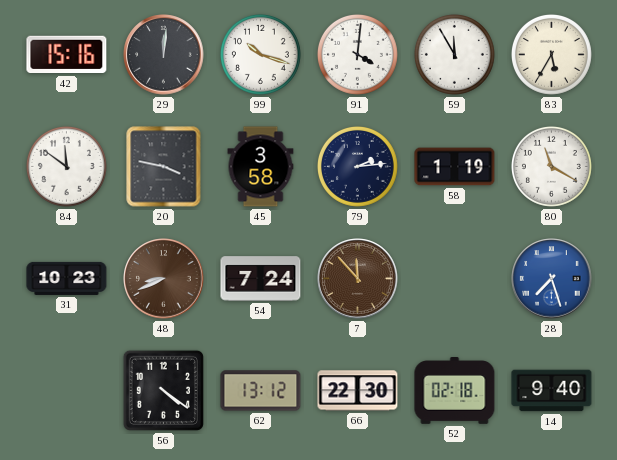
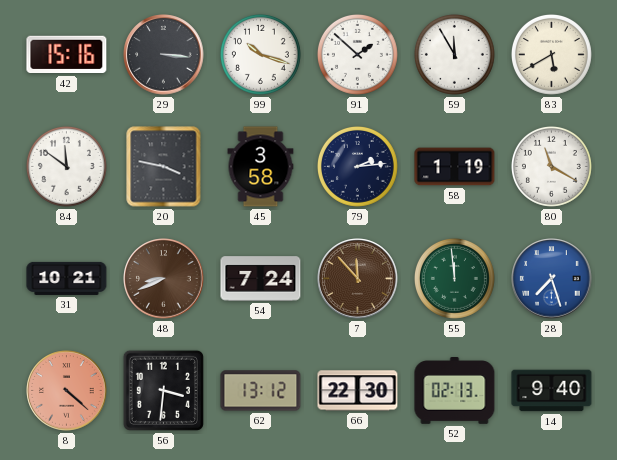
29: 12:01 -> 3:16 (164, 55)
91: 4:01 -> 1:52 (357, 54)
83: 5:35 -> 5:40 (551, 54)
31: 10:23 -> 10:21 (67, 278)
55: none -> 11:59 (454, 278)
8: none -> 4:22 (67, 391)
56: 4:21 -> 3:31 (163, 390)
52: 02:18 -> 02:13 (455, 391)
